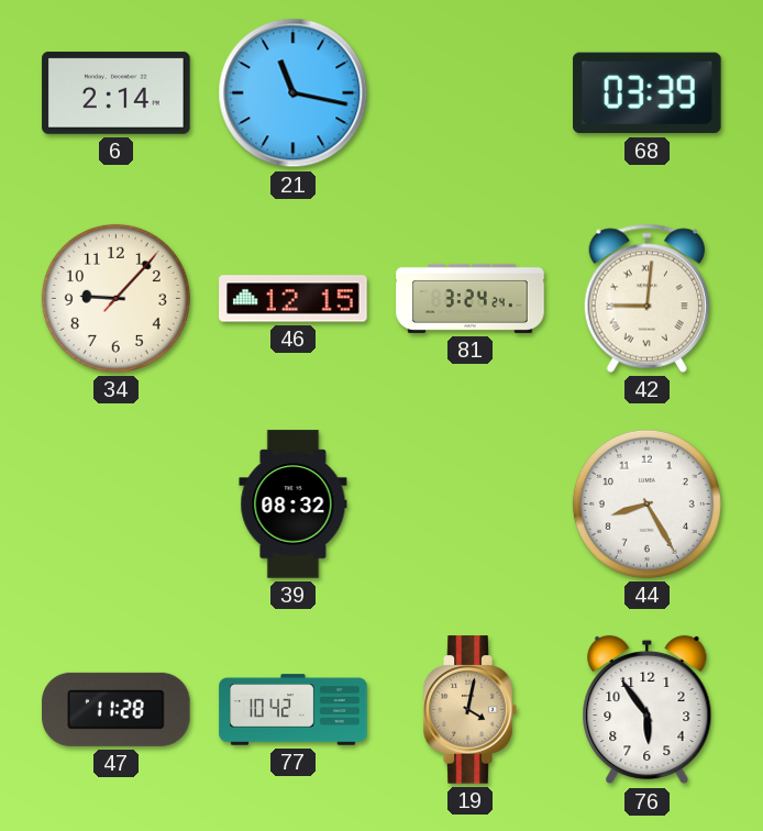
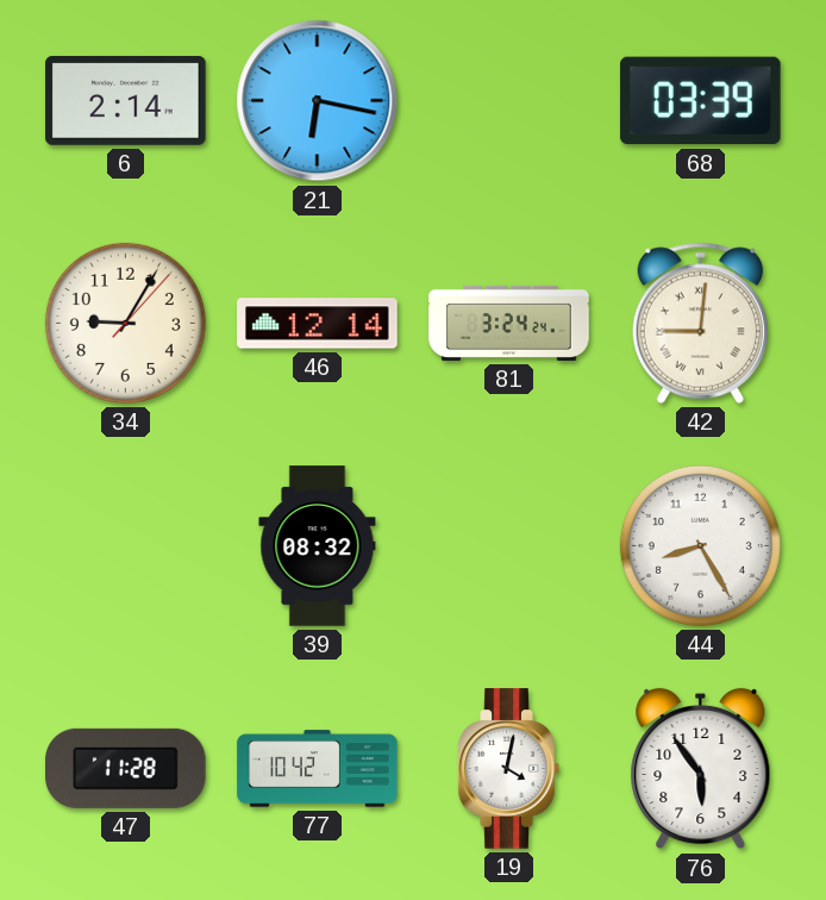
21: 11:17 -> 6:17 (318, 101)
34: 9:07 -> 9:05 (125, 323)
46: 12:15 -> 12:14 (318, 324)
19 dial: champagne -> white (508, 769)
